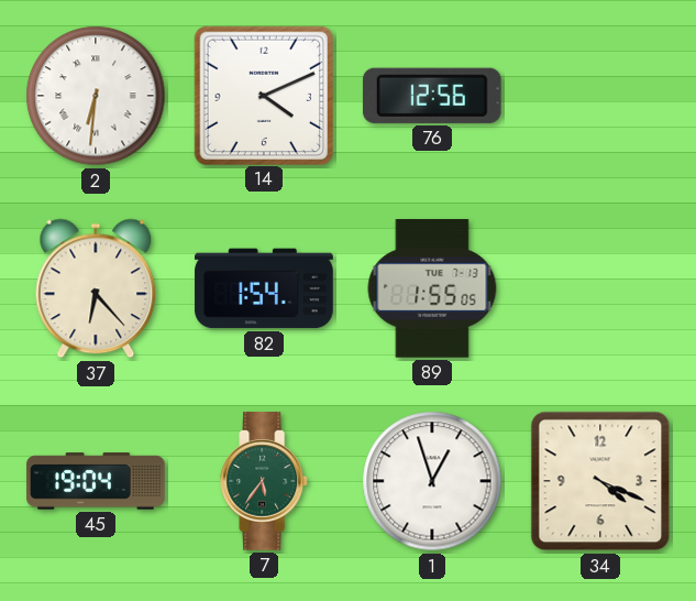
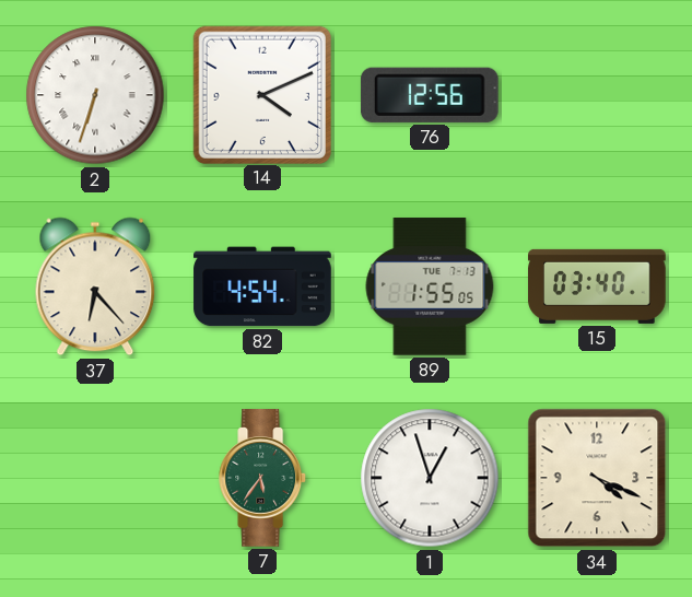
2: 6:31 -> 6:33 (95, 95)
82: 1:54 -> 4:54 (262, 286)
15: none -> 03:40 (597, 286)
45: 19:04 -> none (96, 481)
